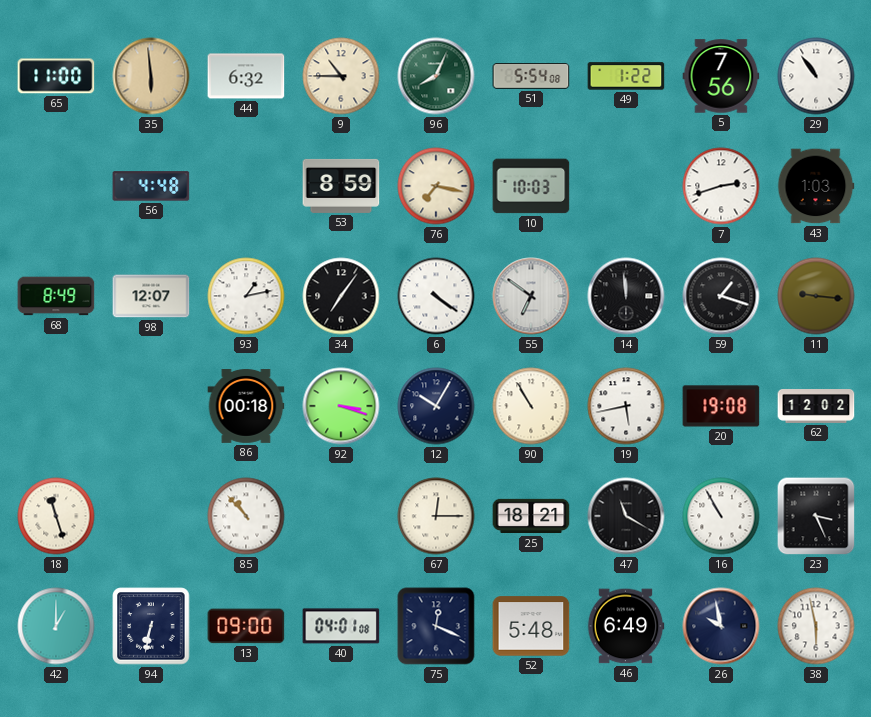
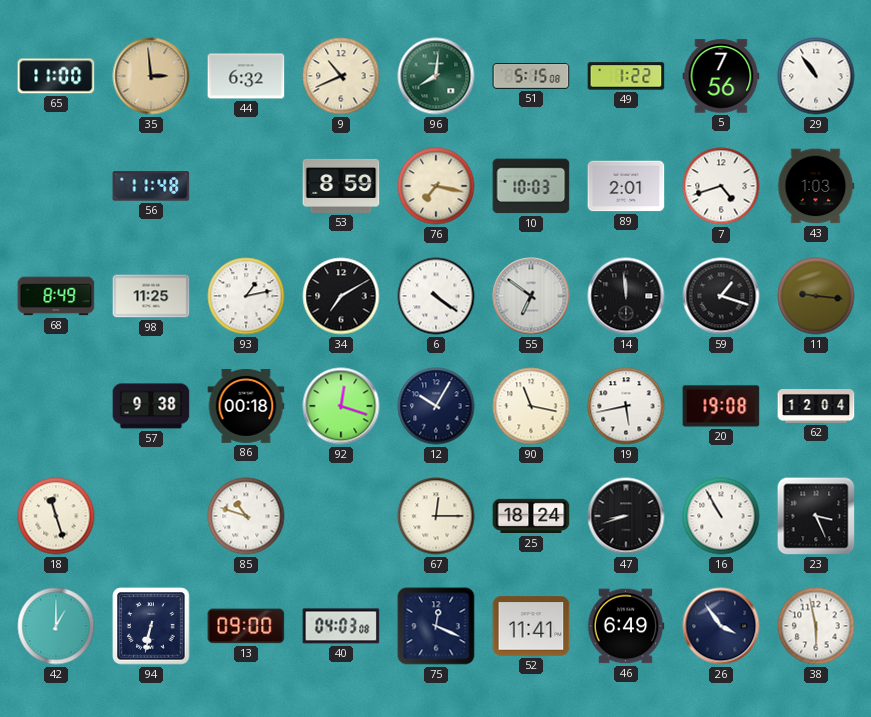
35: 5:59 -> 2:59 (151, 76)
9: 10:45 -> 10:41 (341, 76)
96: 8:04 -> 8:01 (436, 76)
51: 5:54 -> 5:15 (531, 77)
56: 4:48 -> 11:48 (151, 186)
89: none -> 2:01 (626, 186)
7: 2:42 -> 4:42 (721, 186)
98: 12:07 -> 11:25 (151, 296)
34: 7:06 -> 7:10 (341, 296)
57: none -> 9:38 (151, 406)
92: 3:18 -> 12:18 (341, 406)
90: 10:55 -> 11:17 (531, 406)
62: 12:02 -> 12:04 (816, 407)
85: 10:53 -> 10:48 (246, 516)
25: 18:21 -> 18:24 (531, 516)
47: 11:20 -> 8:42 (626, 516)
40: 04:01 -> 04:03 (341, 626)
52: 5:48 -> 11:41 (531, 626)
26: 9:58 -> 3:54 (721, 626)
